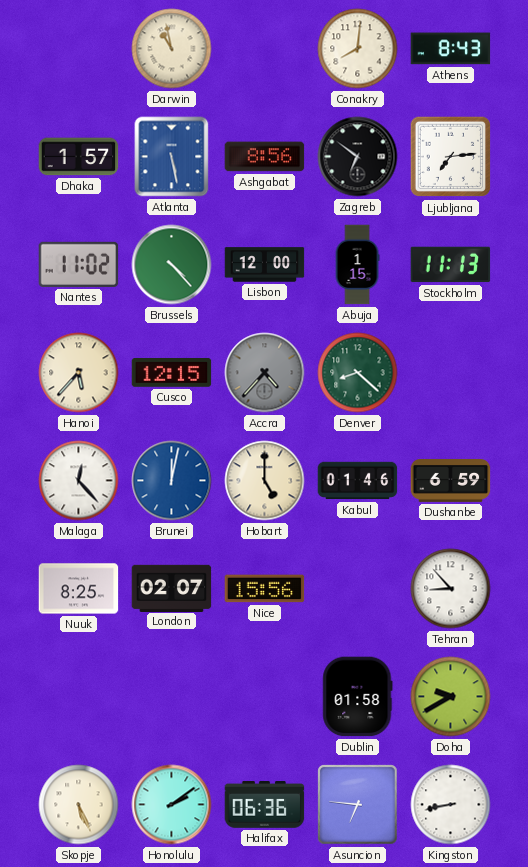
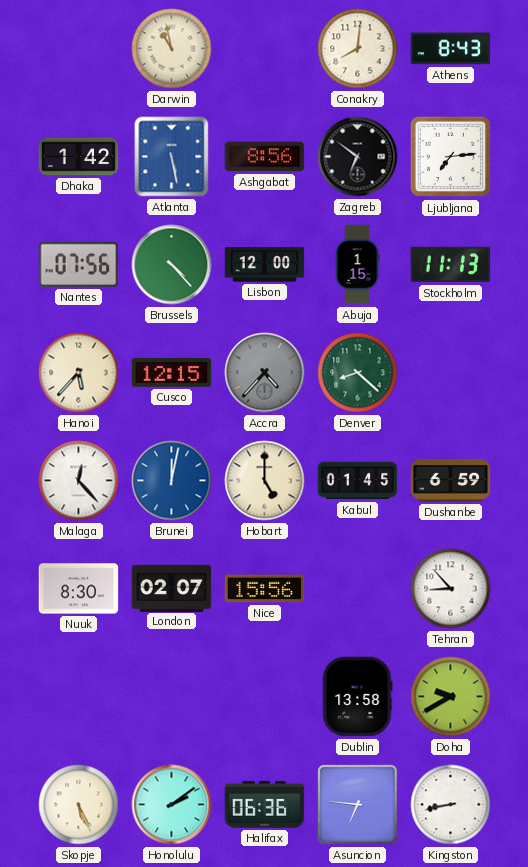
Dhaka: 1:57 -> 1:42 (79, 157)
Nantes: 11:02 -> 07:56 (79, 264)
Kabul: 01:46 -> 01:45 (358, 481)
Nuuk: 8:25 -> 8:30 (79, 589)
Dublin: 01:58 -> 13:58 (358, 697)
